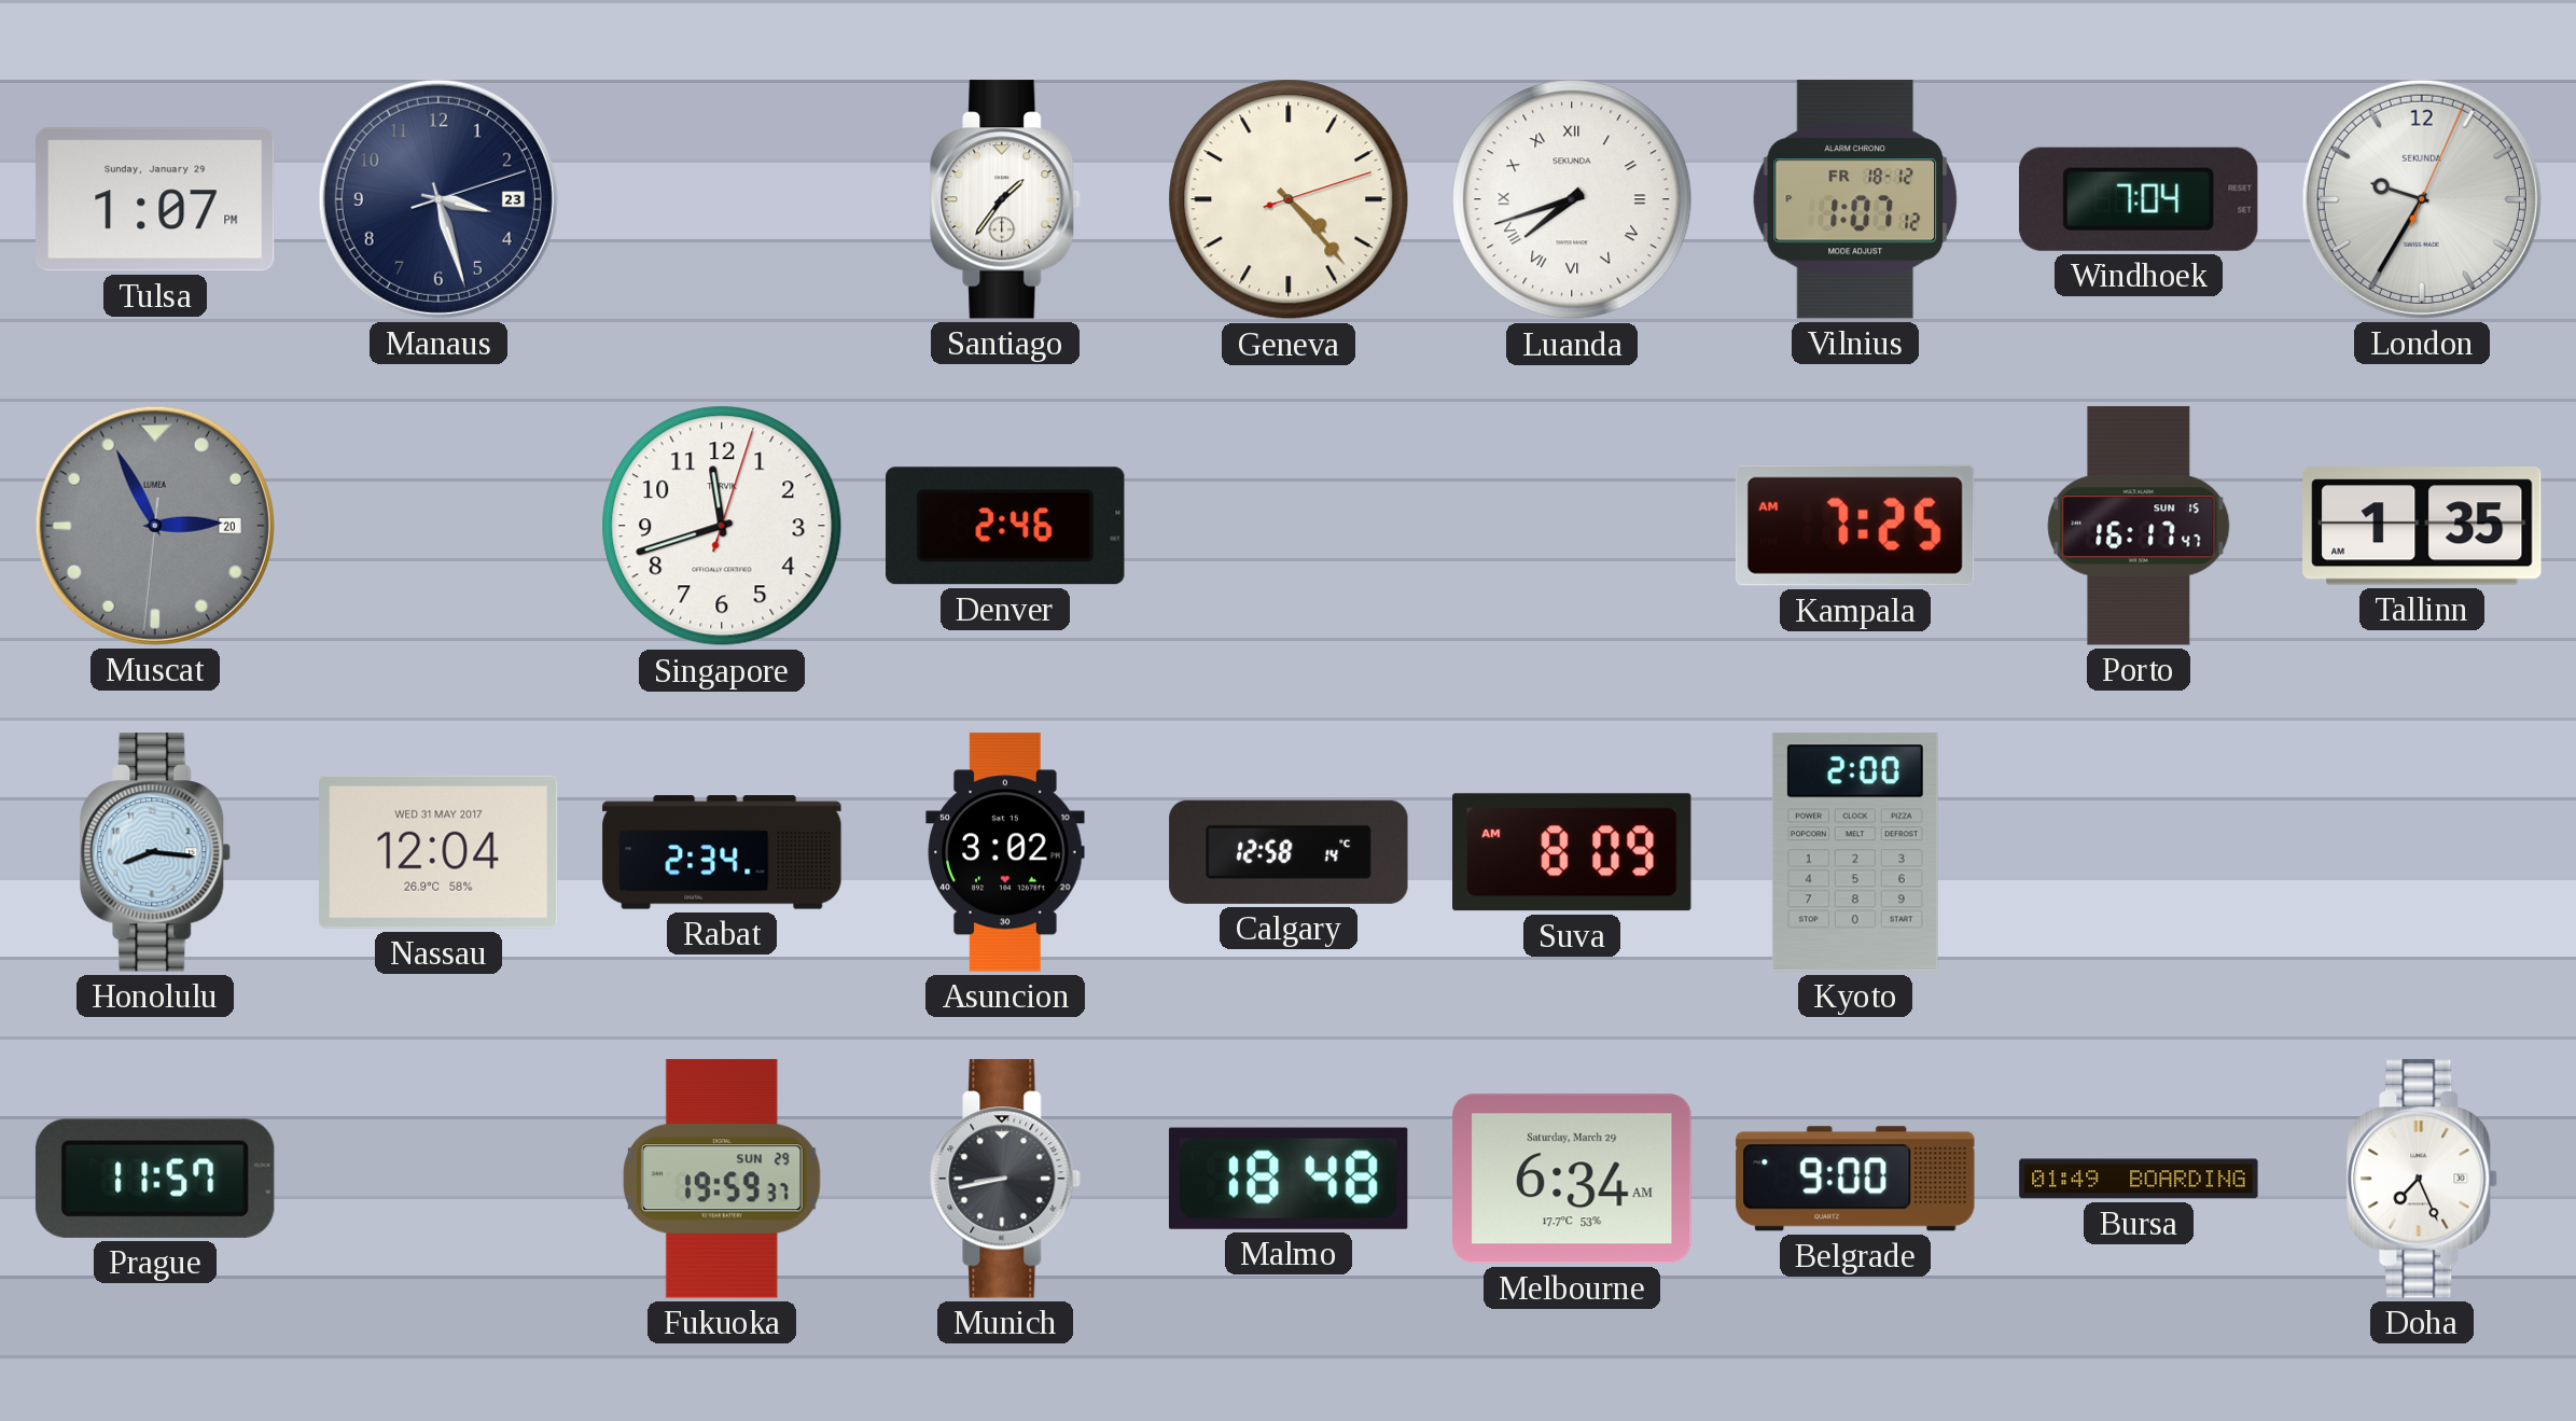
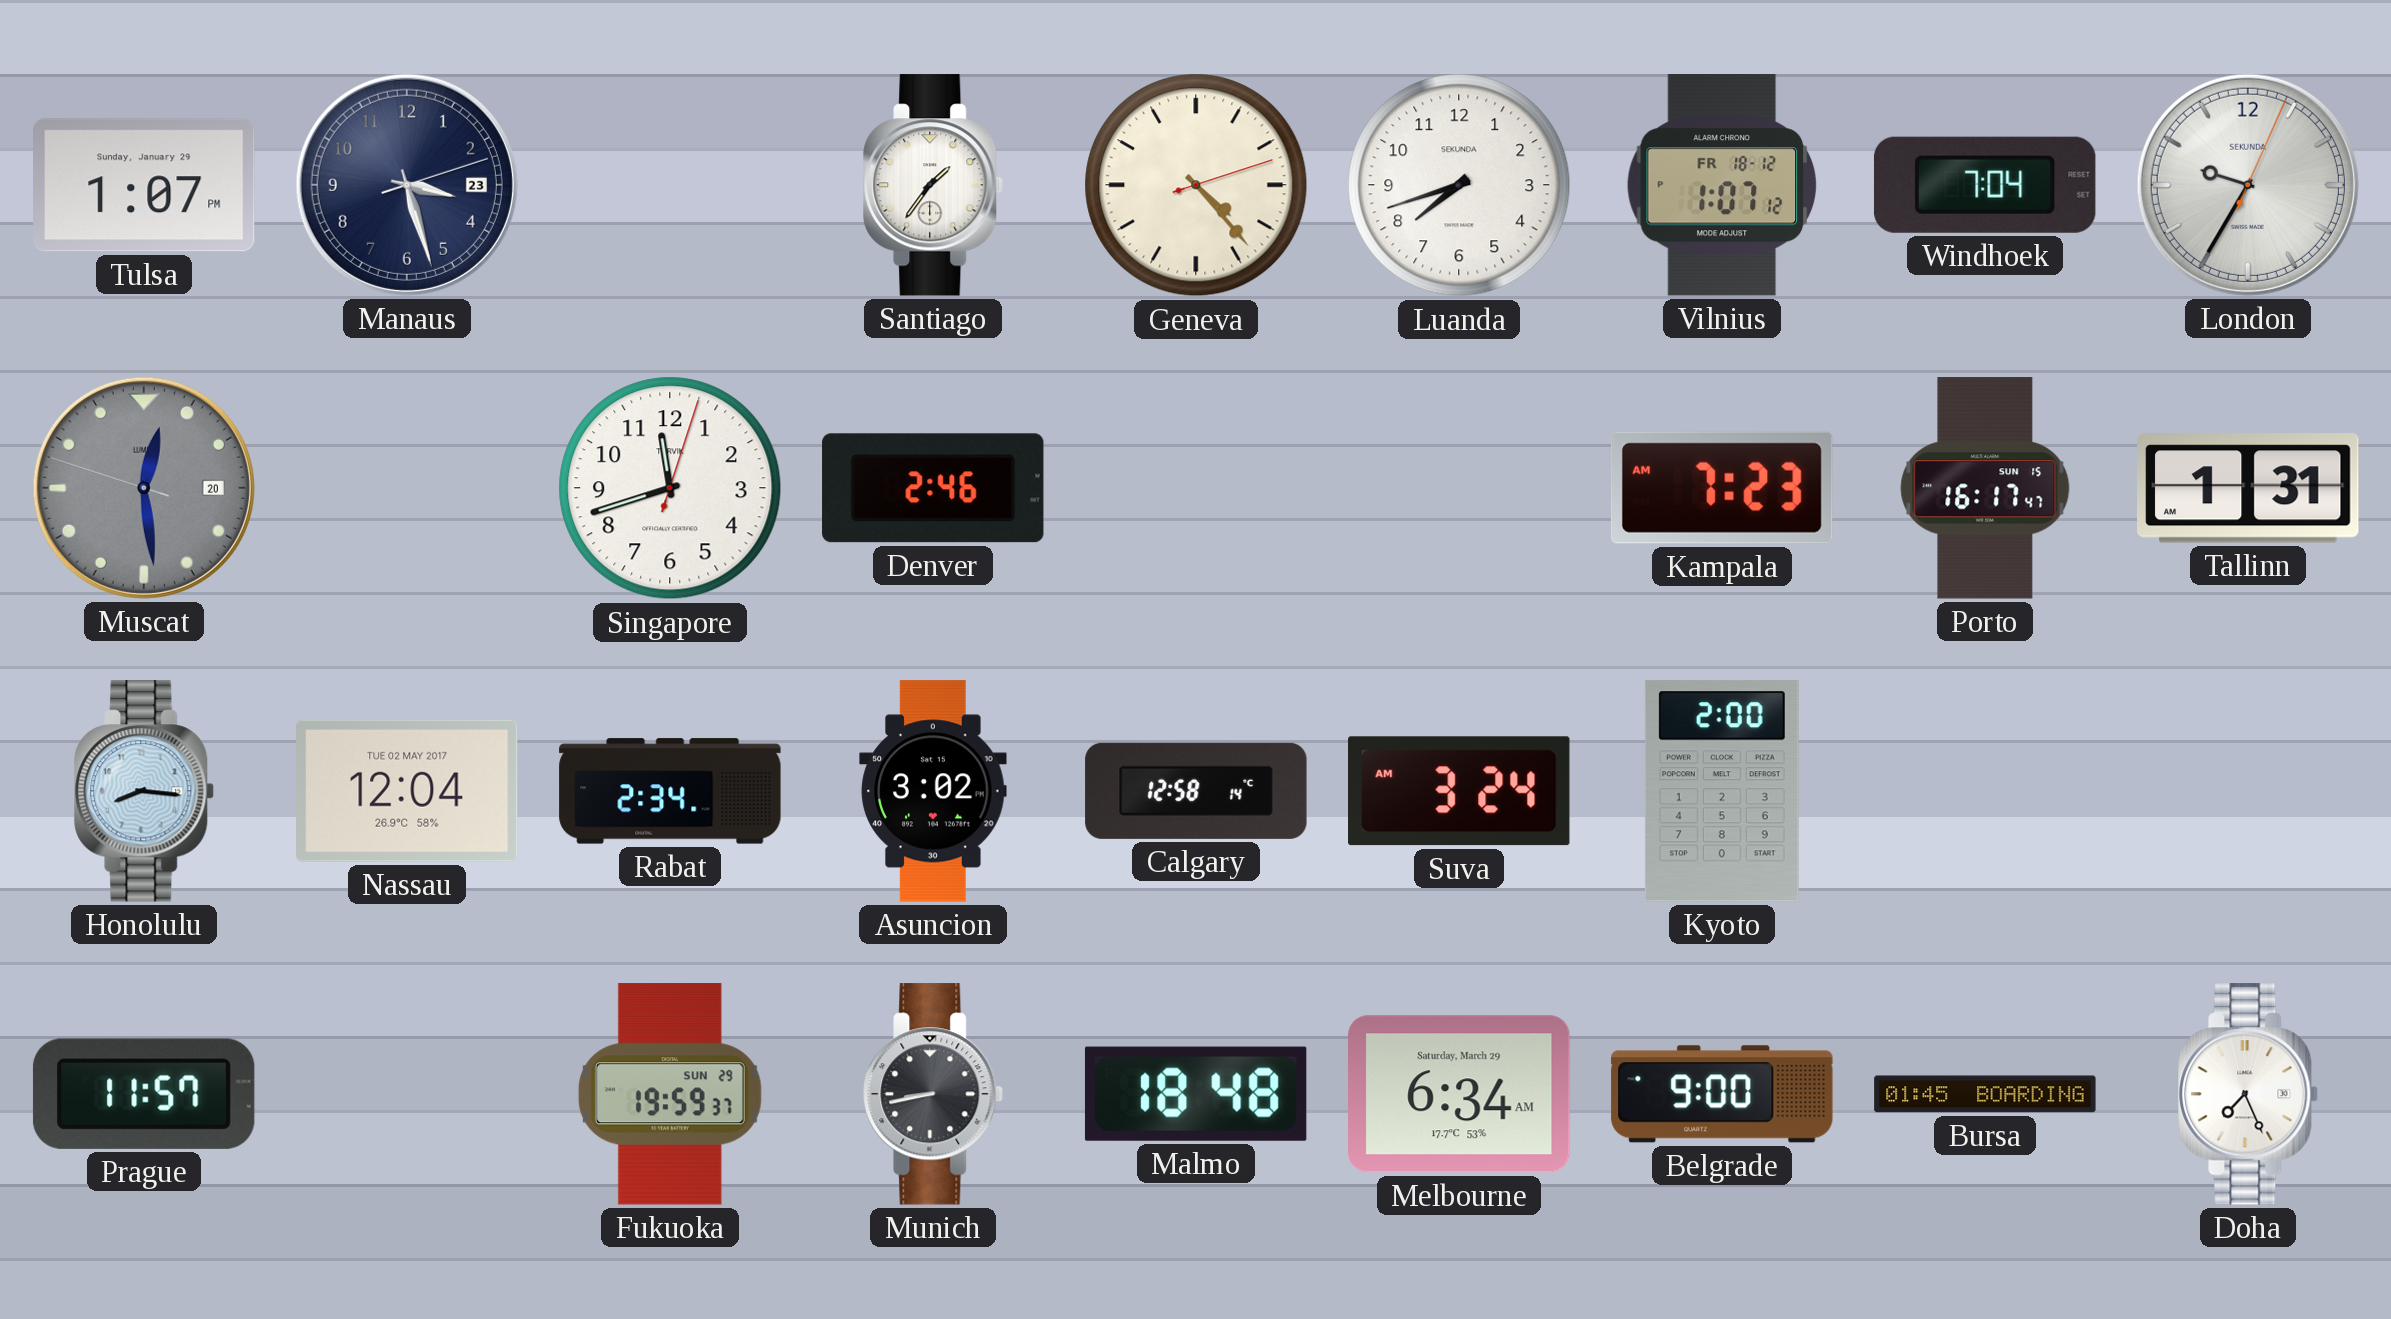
Luanda numerals: Roman -> Arabic (1459, 185)
Muscat: 2:55 -> 12:28 (144, 488)
Kampala: 7:25 -> 7:23 (1722, 488)
Tallinn: 1:35 -> 1:31 (2248, 488)
Nassau date: WED 31 MAY 2017 -> TUE 02 MAY 2017 (408, 791)
Suva: 8:09 -> 3:24 (1460, 791)
Bursa: 01:49 -> 01:45 (1985, 1094)
